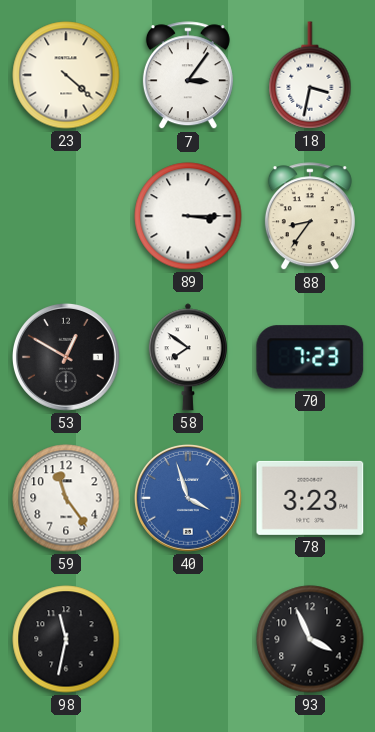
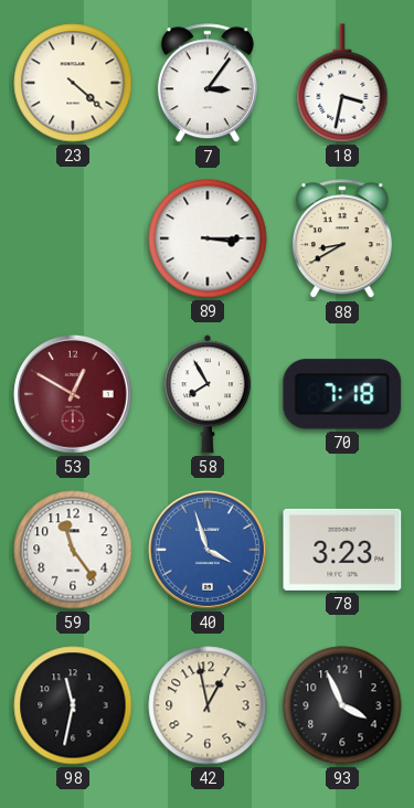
88: 8:36 -> 8:40 (342, 240)
53 dial: black -> burgundy (73, 394)
58: 7:51 -> 7:55 (208, 394)
70: 7:23 -> 7:18 (342, 394)
42: none -> 12:58 (208, 705)
